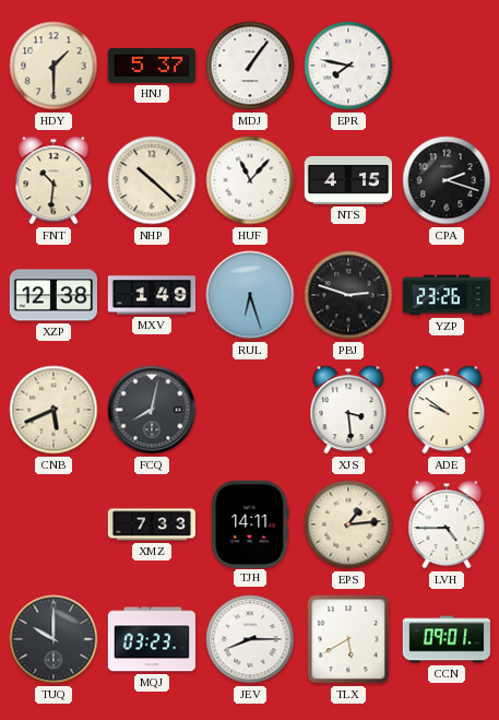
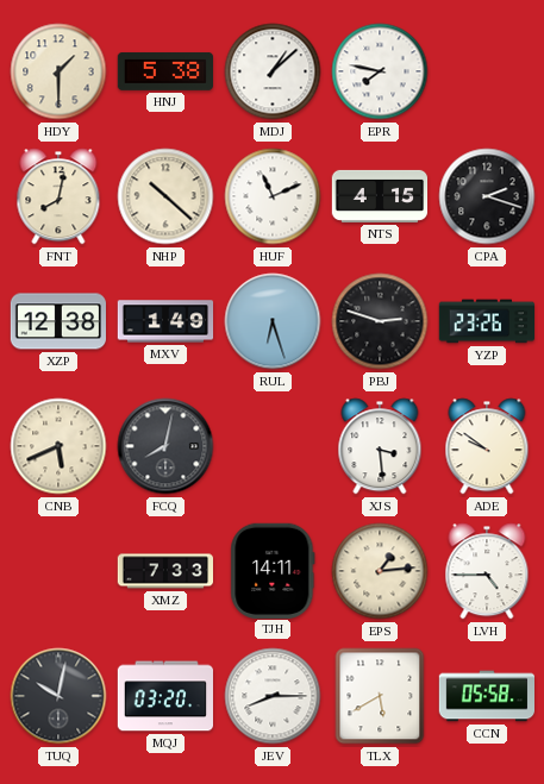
HNJ: 5:37 -> 5:38 (164, 71)
MDJ: 1:06 -> 1:08 (273, 71)
FNT: 10:31 -> 8:02 (58, 196)
HUF: 11:07 -> 11:11 (273, 196)
TUQ: 10:00 -> 10:02 (58, 696)
MQJ: 03:23 -> 03:20 (164, 696)
CCN: 09:01 -> 05:58 (486, 696)
